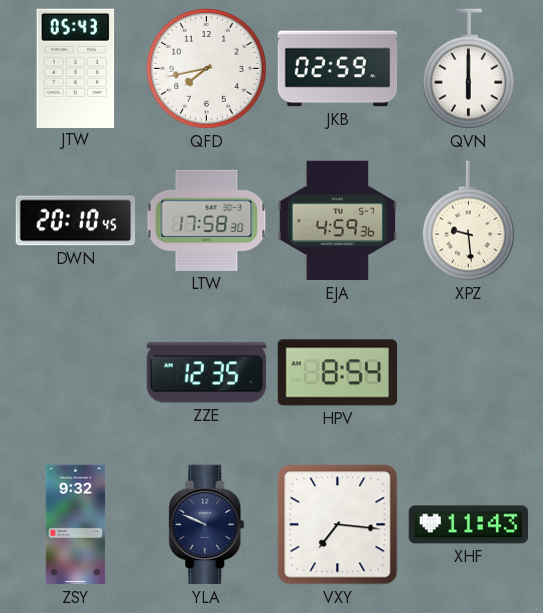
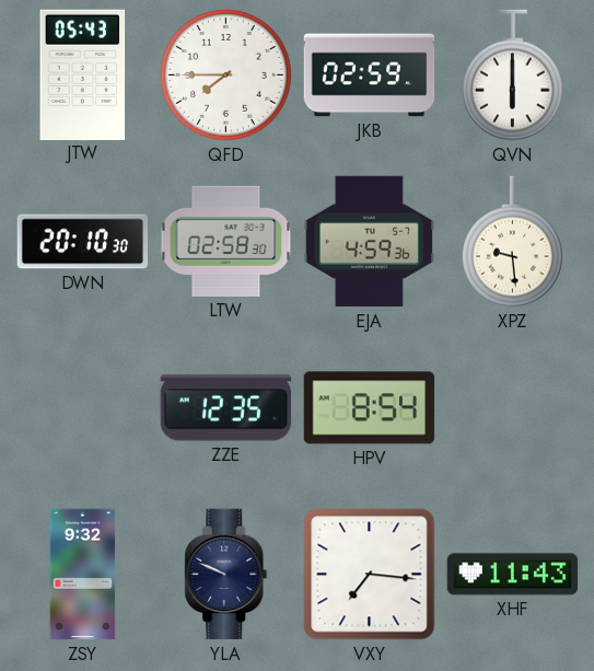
QFD: 7:43 -> 7:45 (226, 76)
DWN: 20:10:45 -> 20:10:30 (83, 242)
LTW: 17:58 -> 02:58 (226, 241)
